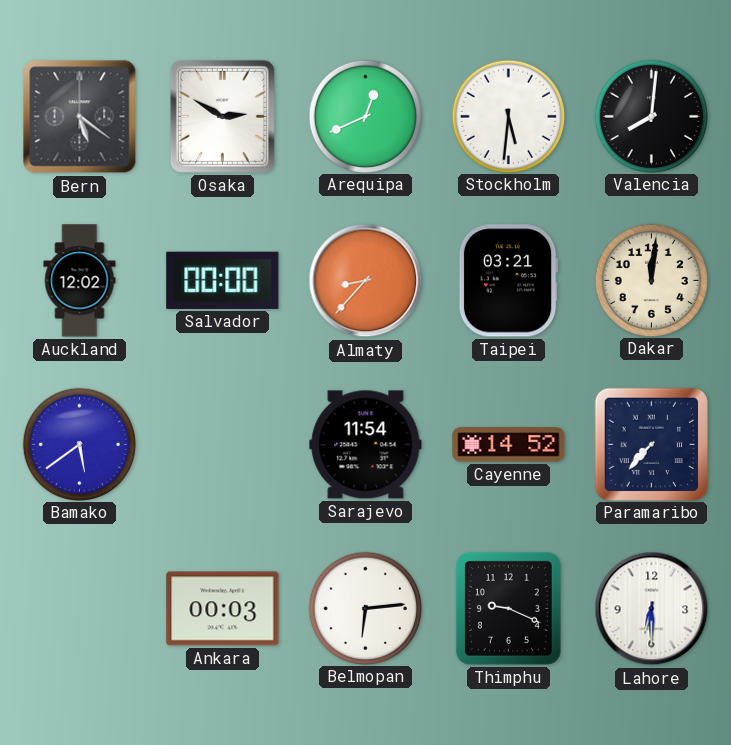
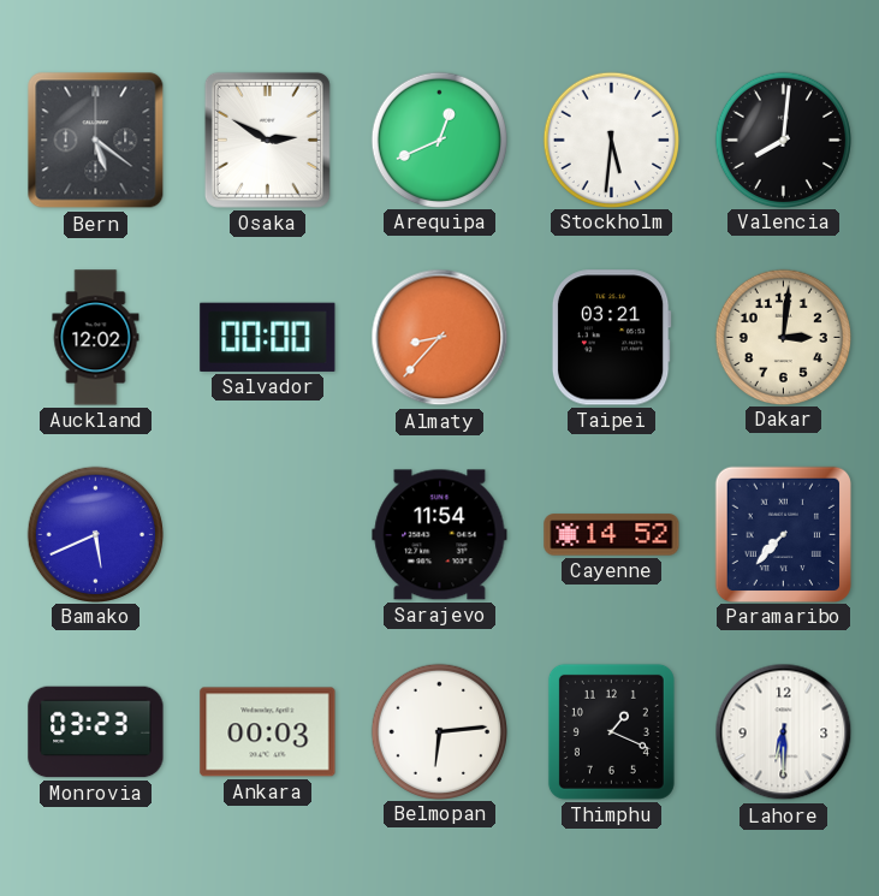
Dakar: 12:01 -> 3:01 (783, 337)
Bamako: 5:39 -> 5:41 (95, 534)
Monrovia: none -> 03:23 (96, 732)
Thimphu: 9:19 -> 1:19 (611, 731)
